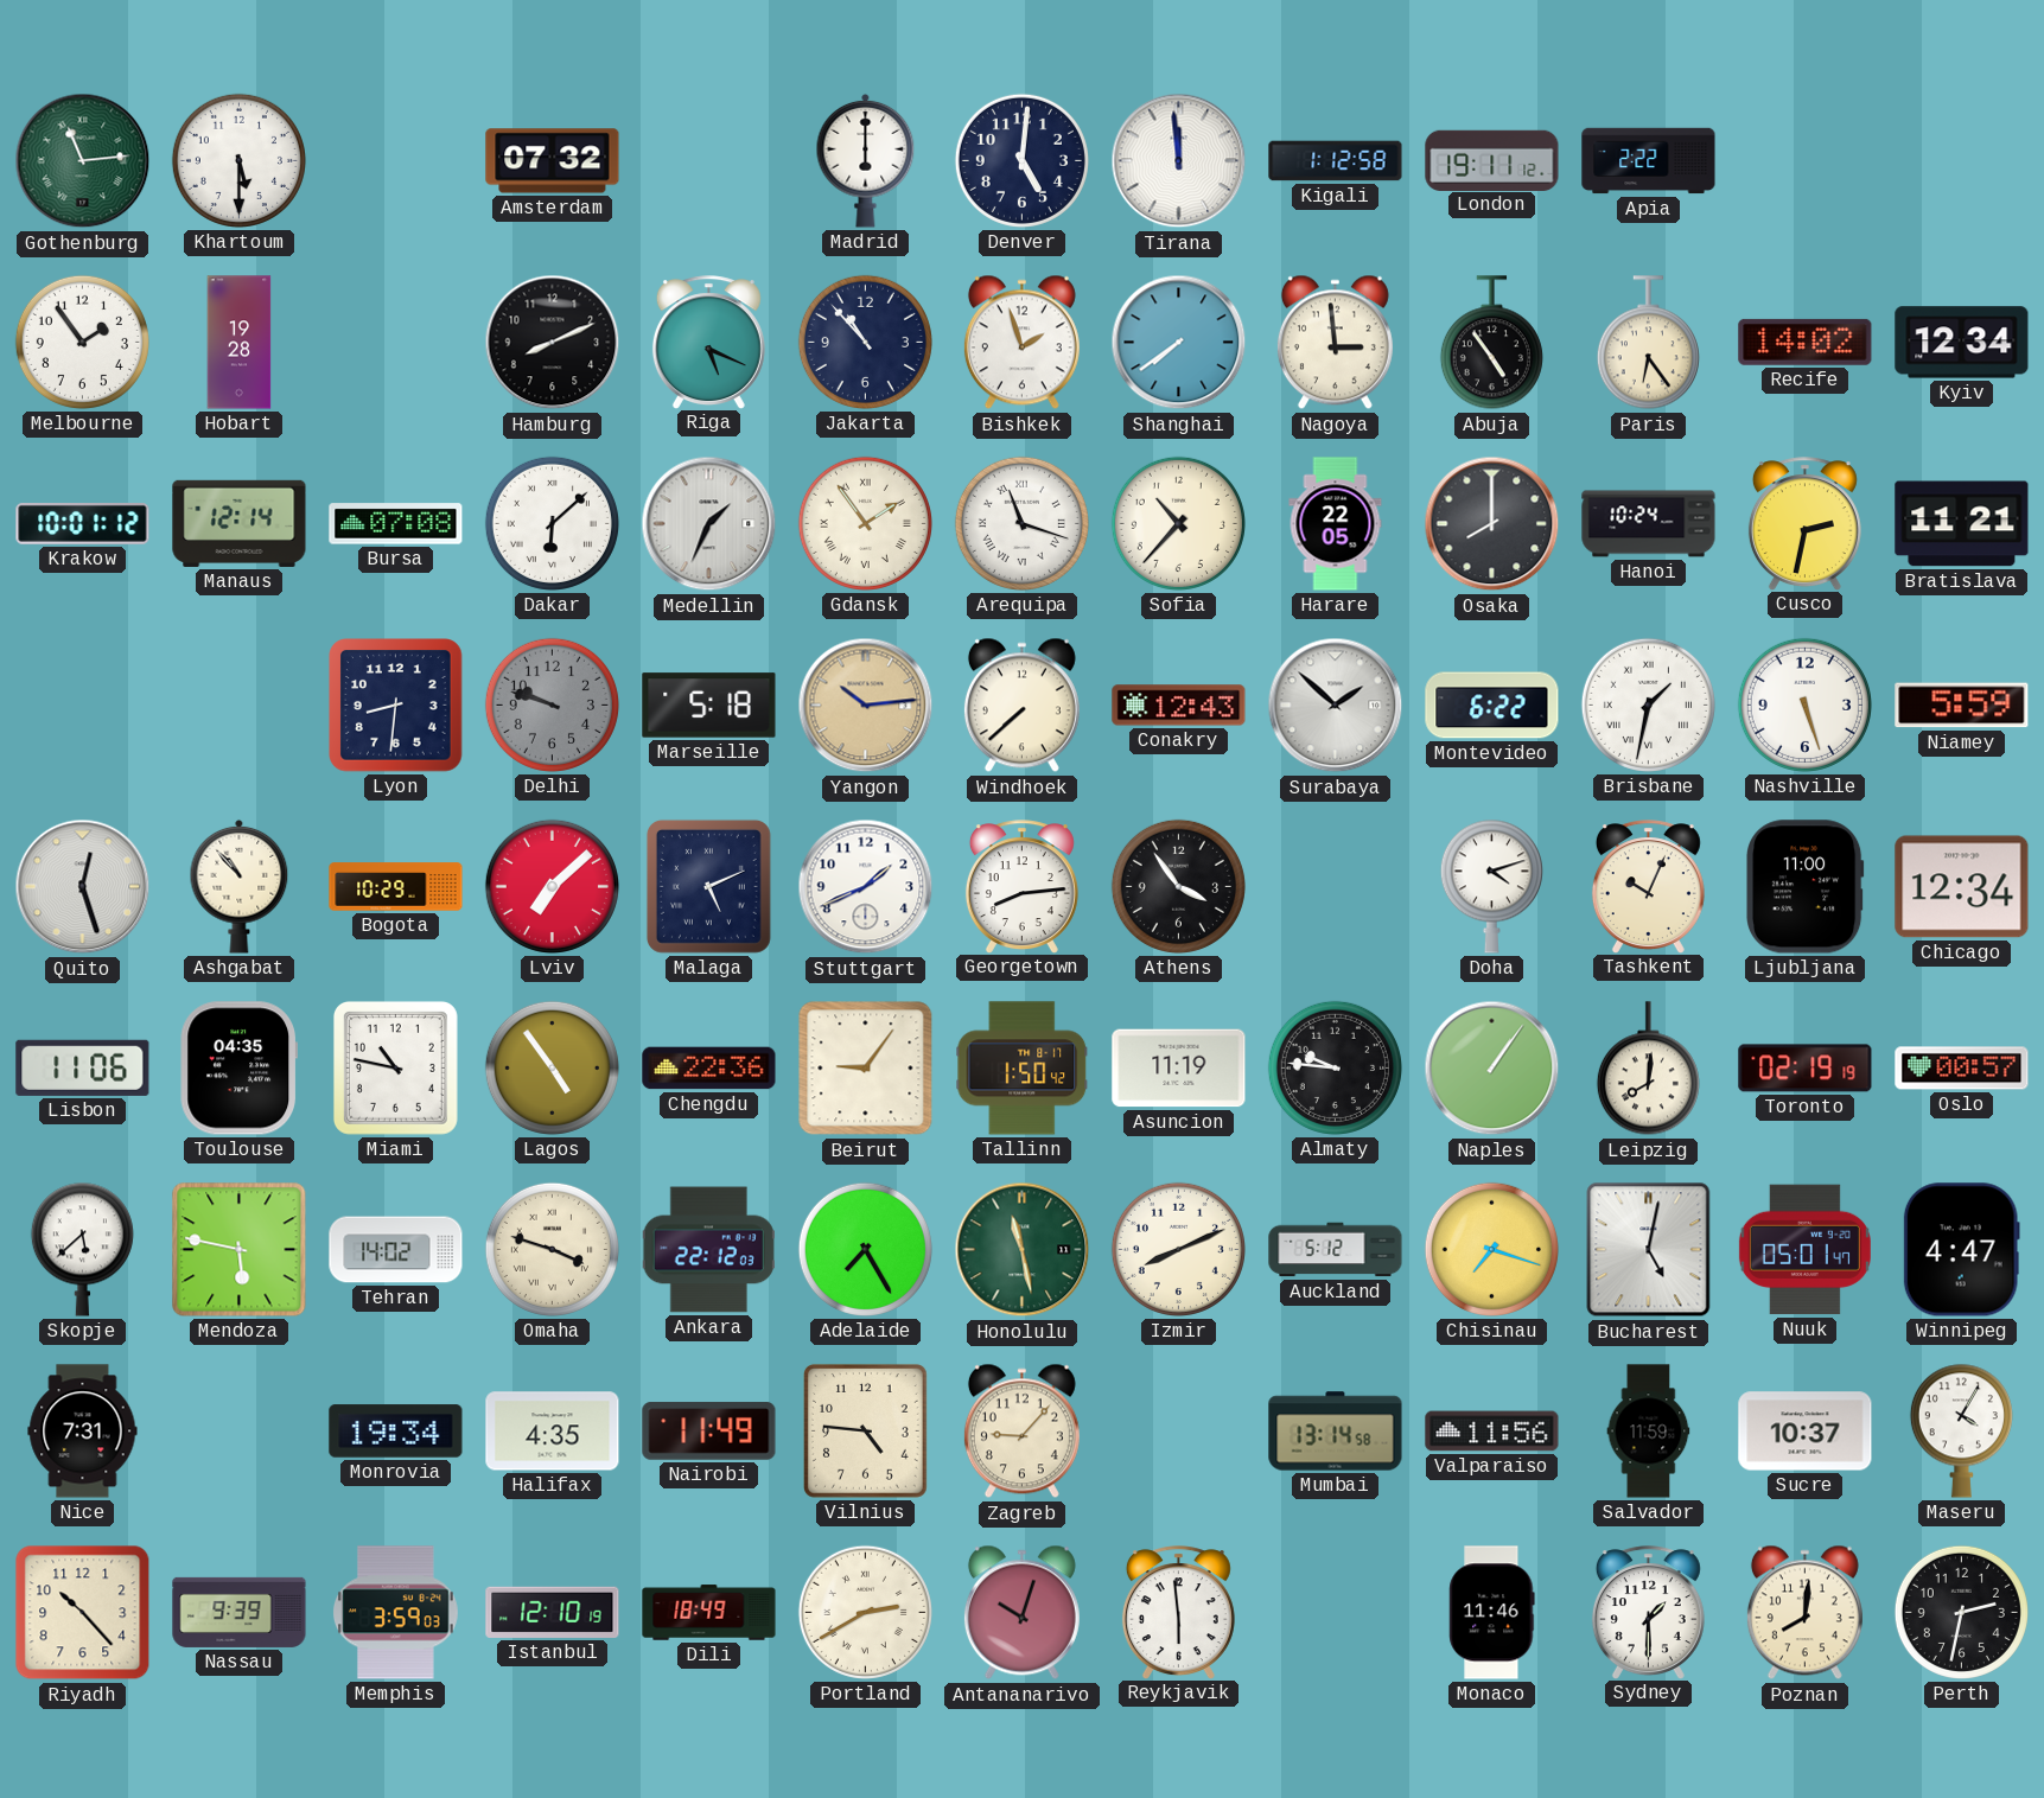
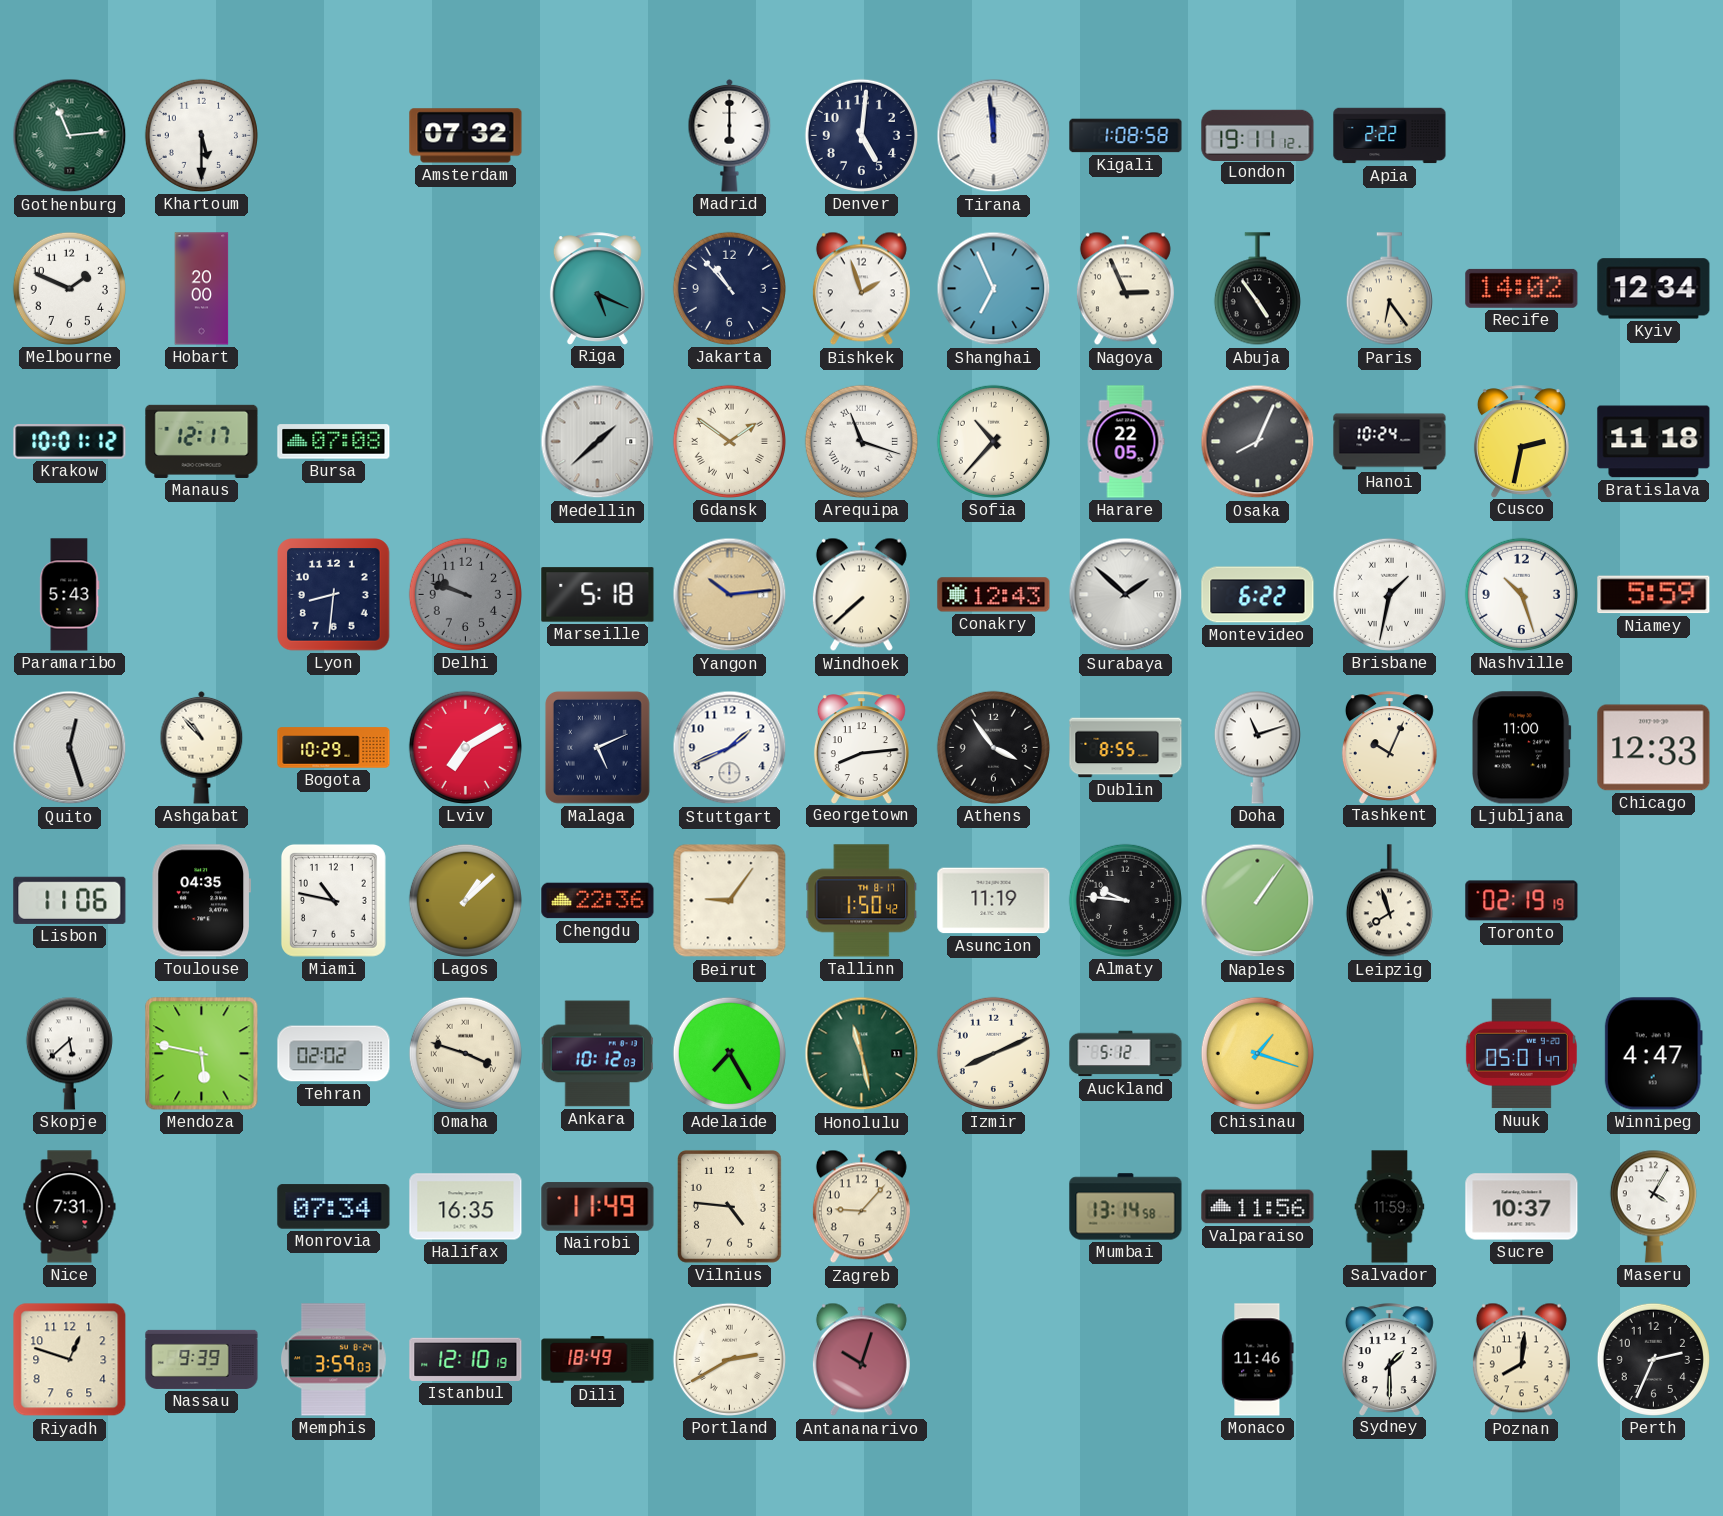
Kigali: 1:12 -> 1:08 (1126, 136)
Melbourne: 1:54 -> 1:49 (69, 288)
Hobart: 19:28 -> 20:00 (202, 289)
Hamburg: 8:11 -> none (553, 343)
Shanghai: 7:39 -> 6:56 (994, 289)
Nagoya: 2:59 -> 2:56 (1125, 289)
Manaus: 12:14 -> 12:17 (202, 441)
Dakar: 6:08 -> none (552, 523)
Medellin: 1:34 -> 1:38 (598, 442)
Gdansk: 1:54 -> 1:51 (729, 441)
Osaka: 8:00 -> 8:04 (1258, 442)
Bratislava: 11:21 -> 11:18 (1654, 442)
Paramaribo: none -> 5:43 (70, 595)
Nashville: 5:27 -> 10:27 (1521, 594)
Lviv: 7:08 -> 7:10 (465, 747)
Dublin: none -> 8:55 (1126, 748)
Doha: 4:12 -> 11:12 (1257, 747)
Chicago: 12:34 -> 12:33 (1654, 748)
Lagos: 4:54 -> 1:08 (465, 900)
Leipzig: 8:01 -> 7:57 (1389, 901)
Oslo: 00:57 -> none (1962, 1069)
Tehran: 14:02 -> 02:02 (334, 1054)
Ankara: 22:12 -> 10:12 (597, 1054)
Chisinau: 7:18 -> 1:18 (1257, 1053)
Bucharest: 5:02 -> none (1649, 1250)
Monrovia: 19:34 -> 07:34 (334, 1207)
Halifax: 4:35 -> 16:35 (466, 1207)
Riyadh: 10:23 -> 12:48 (70, 1360)
Reykjavik: 5:59 -> none (1178, 1612)
Perth: 2:32 -> 2:34 (1653, 1359)
